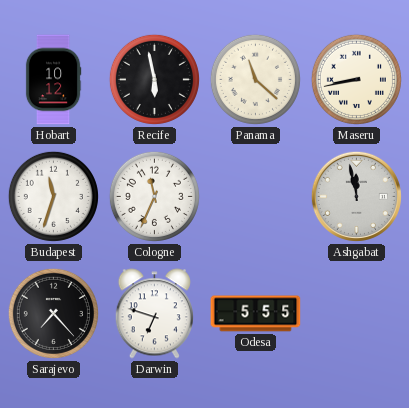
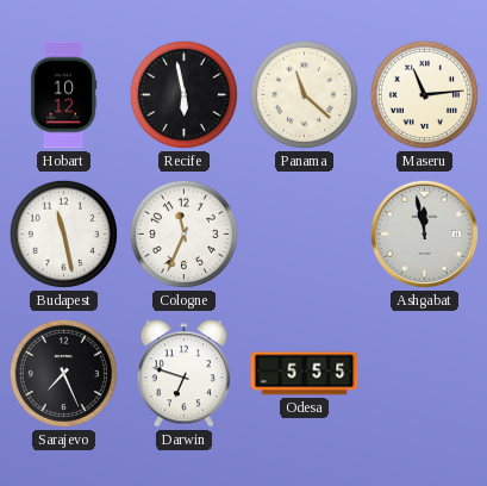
Maseru: 8:43 -> 11:14 (424, 94)
Budapest: 11:33 -> 11:28 (63, 233)
Sarajevo: 7:23 -> 7:26 (63, 373)
